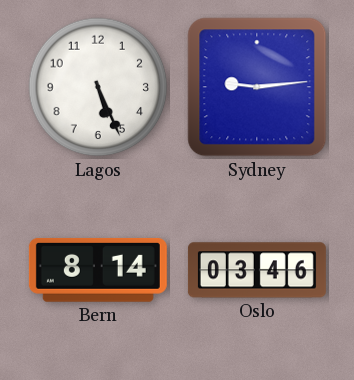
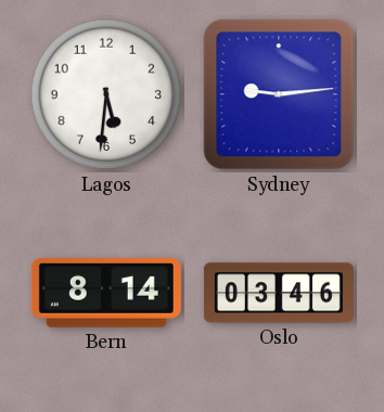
Lagos: 5:26 -> 5:31 (106, 94)
